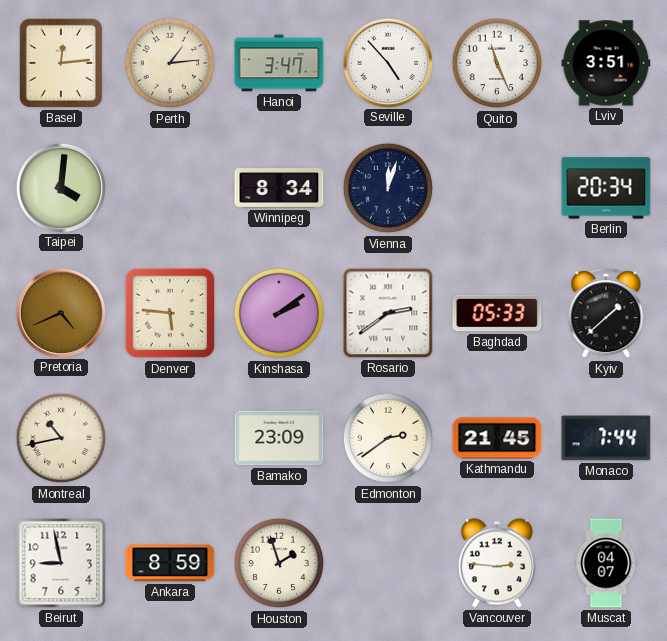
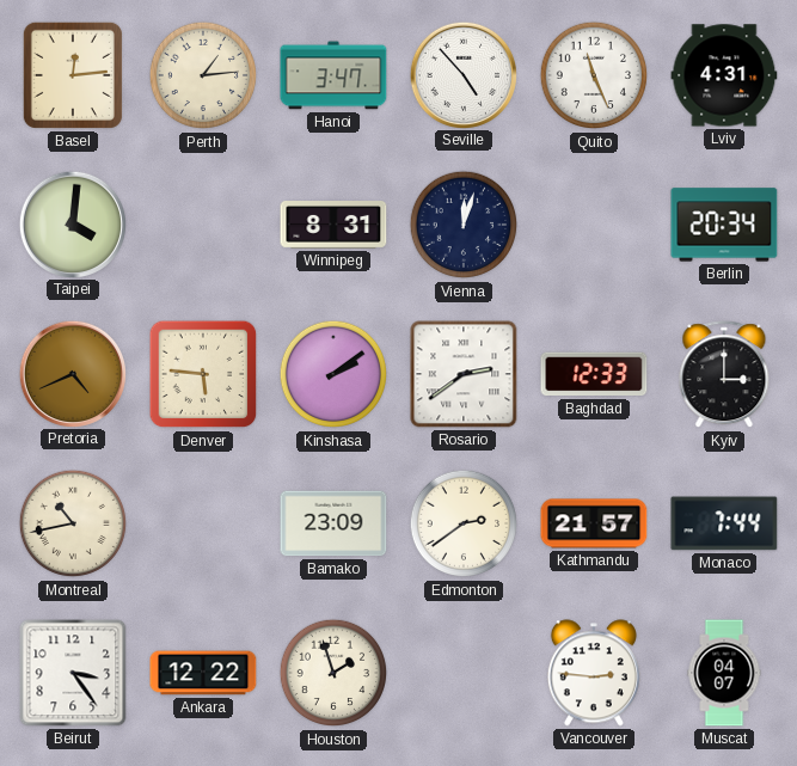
Lviv: 3:51 -> 4:31 (724, 75)
Winnipeg: 8:34 -> 8:31 (333, 226)
Baghdad: 05:33 -> 12:33 (594, 374)
Kyiv: 1:38 -> 3:00 (724, 375)
Kathmandu: 21:45 -> 21:57 (594, 523)
Beirut: 8:58 -> 3:24 (73, 673)
Ankara: 8:59 -> 12:22 (203, 673)
